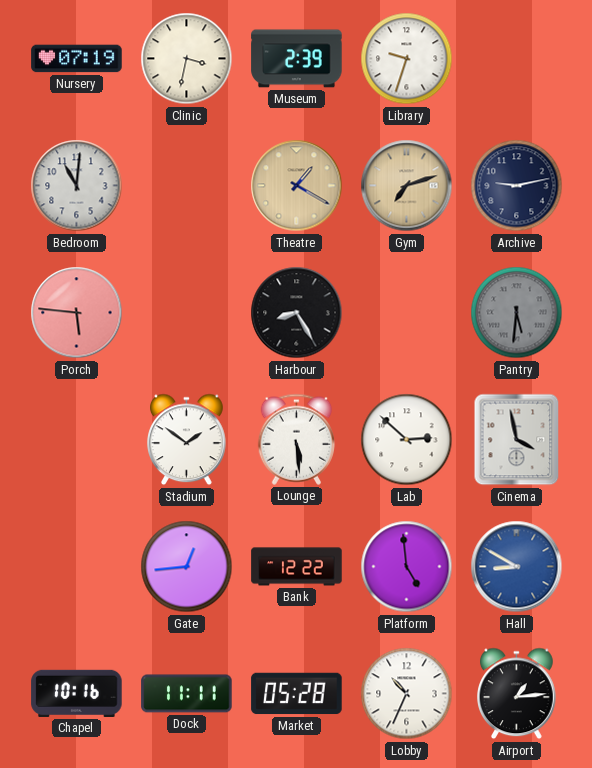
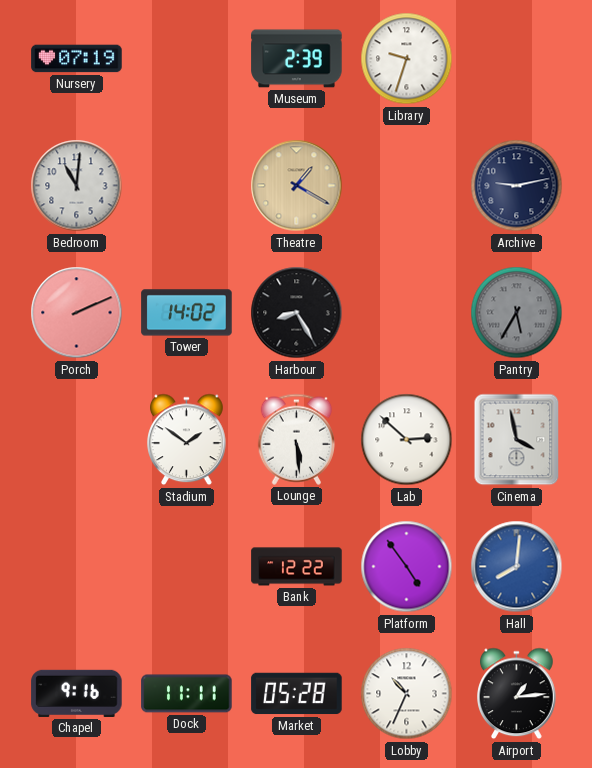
Clinic: 3:32 -> none (187, 59)
Gym: 7:12 -> none (407, 186)
Porch: 5:46 -> 2:11 (77, 313)
Tower: none -> 14:02 (187, 313)
Pantry: 5:31 -> 5:35 (517, 313)
Gate: 12:44 -> none (187, 567)
Platform: 4:59 -> 4:54 (407, 567)
Hall: 8:50 -> 8:01 (517, 567)
Chapel: 10:16 -> 9:16 (77, 693)
